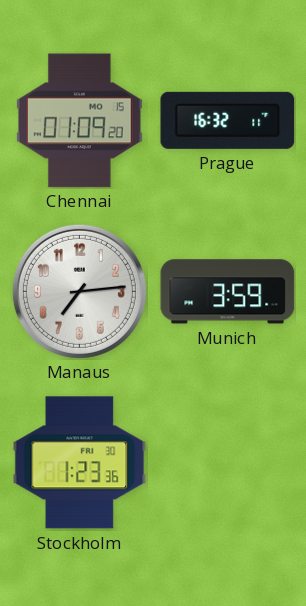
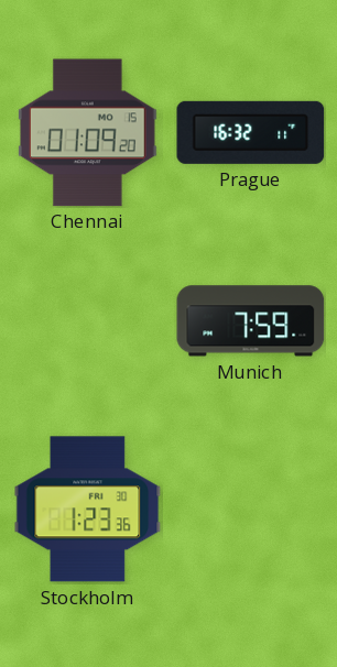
Manaus: 7:14 -> none (79, 291)
Munich: 3:59 -> 7:59 (251, 321)
